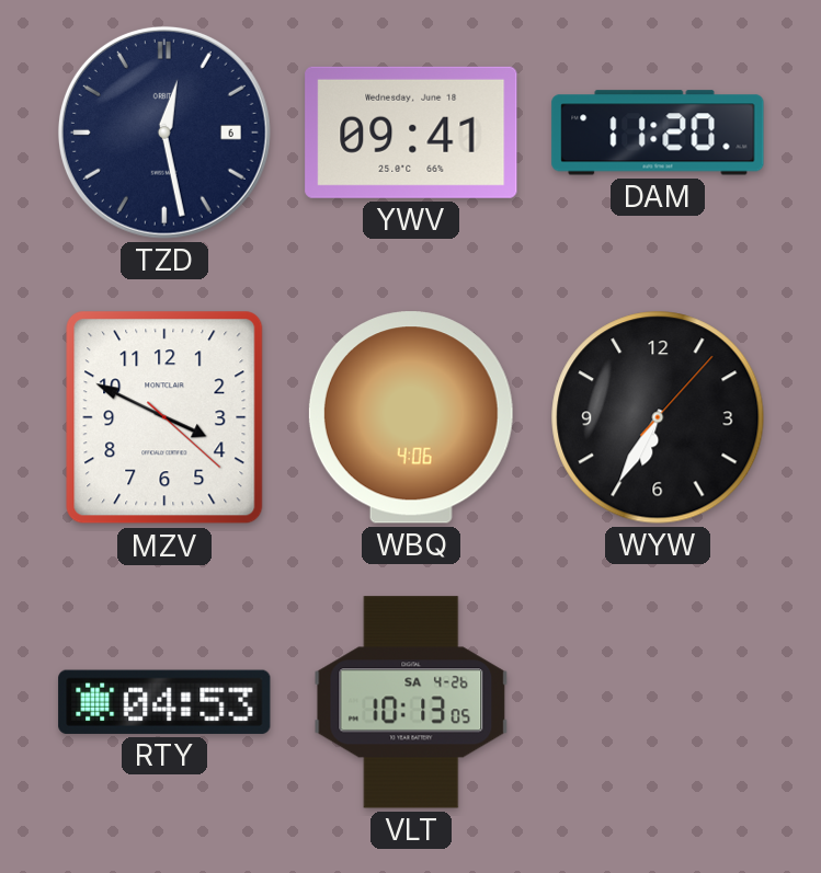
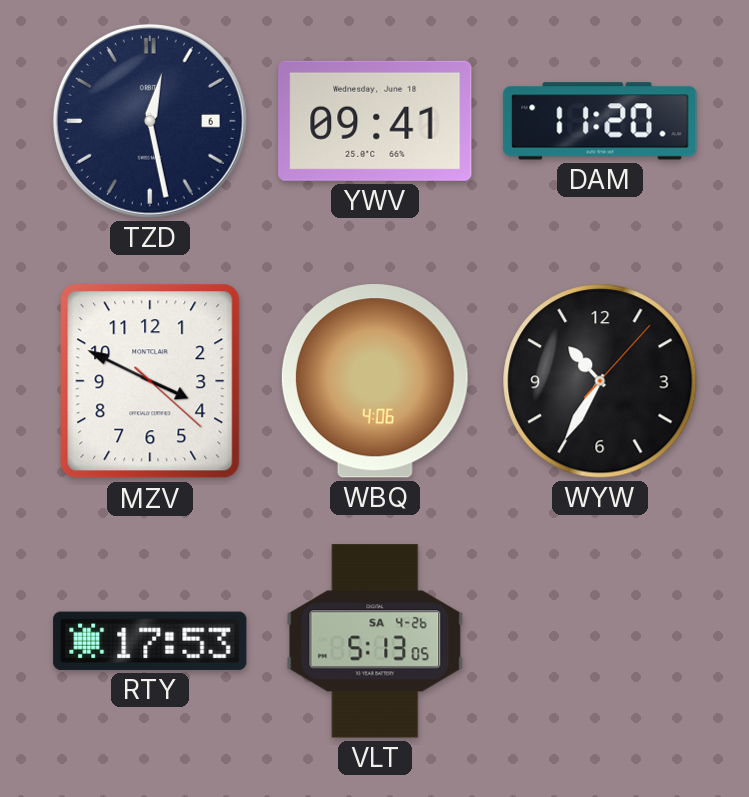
WYW: 6:35 -> 10:35 (600, 381)
RTY: 04:53 -> 17:53 (150, 641)
VLT: 10:13 -> 5:13 (375, 641)
